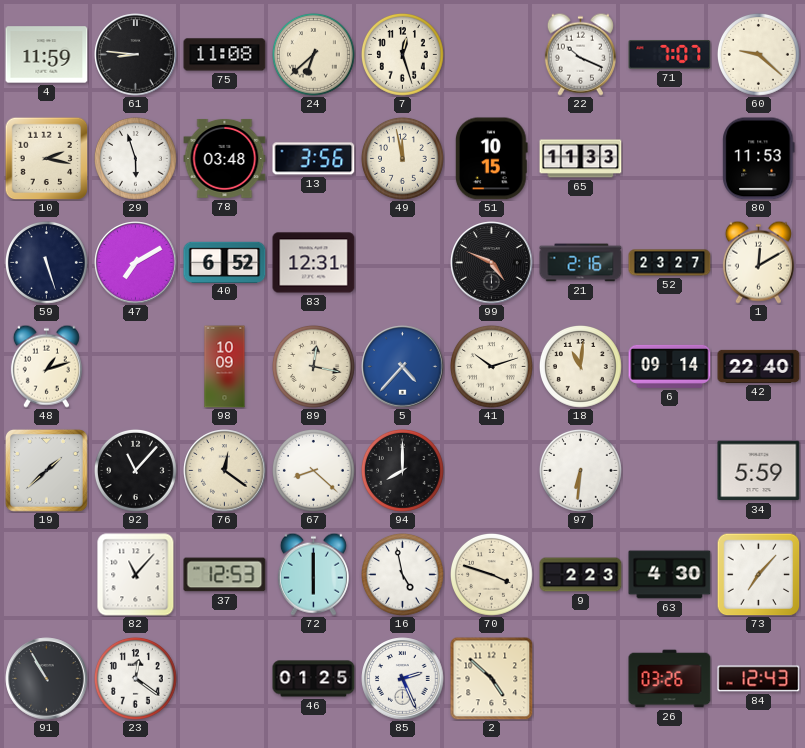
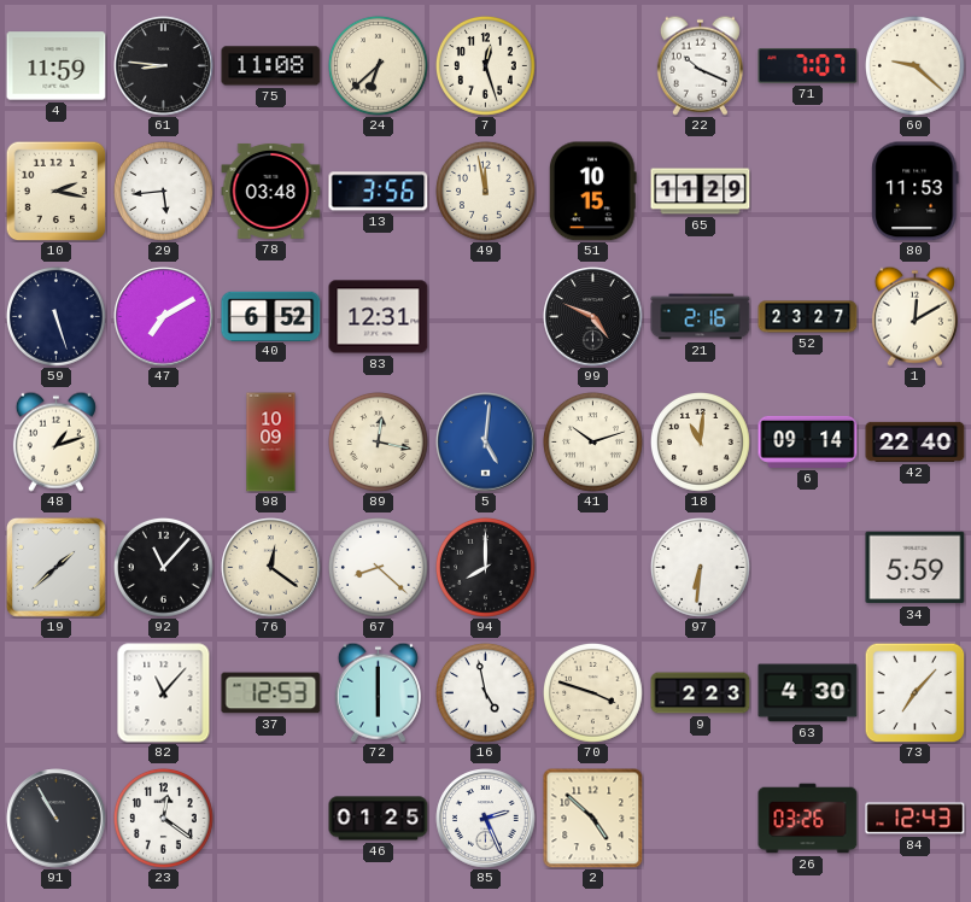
29: 5:57 -> 5:44 (164, 192)
65: 11:33 -> 11:29 (701, 192)
5: 4:37 -> 5:01 (486, 443)
